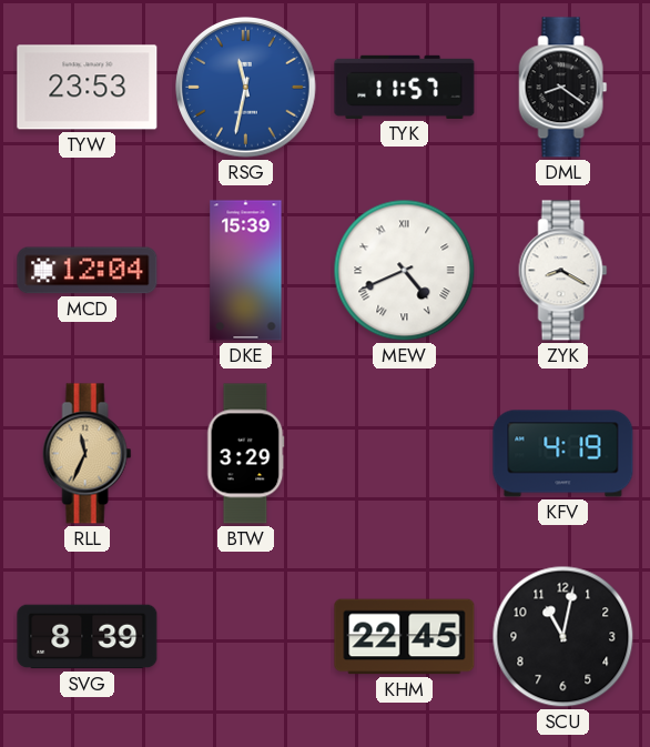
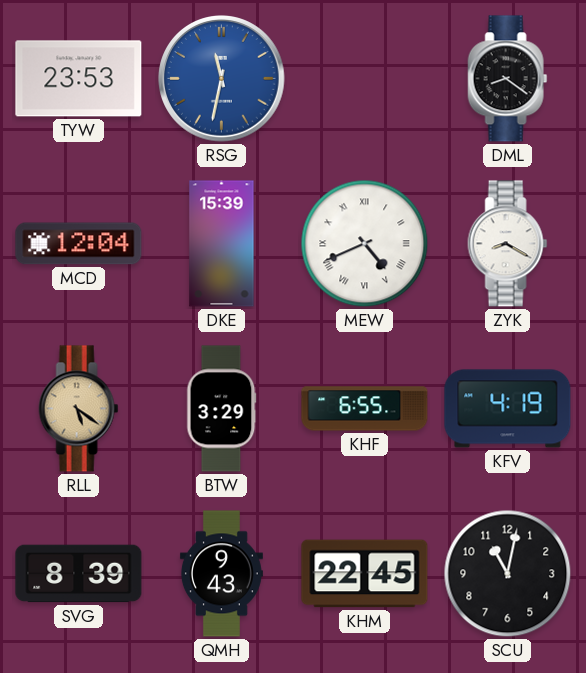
TYK: 11:57 -> none (405, 87)
RLL: 11:34 -> 5:21 (79, 409)
KHF: none -> 6:55 (365, 409)
QMH: none -> 9:43 (221, 574)
